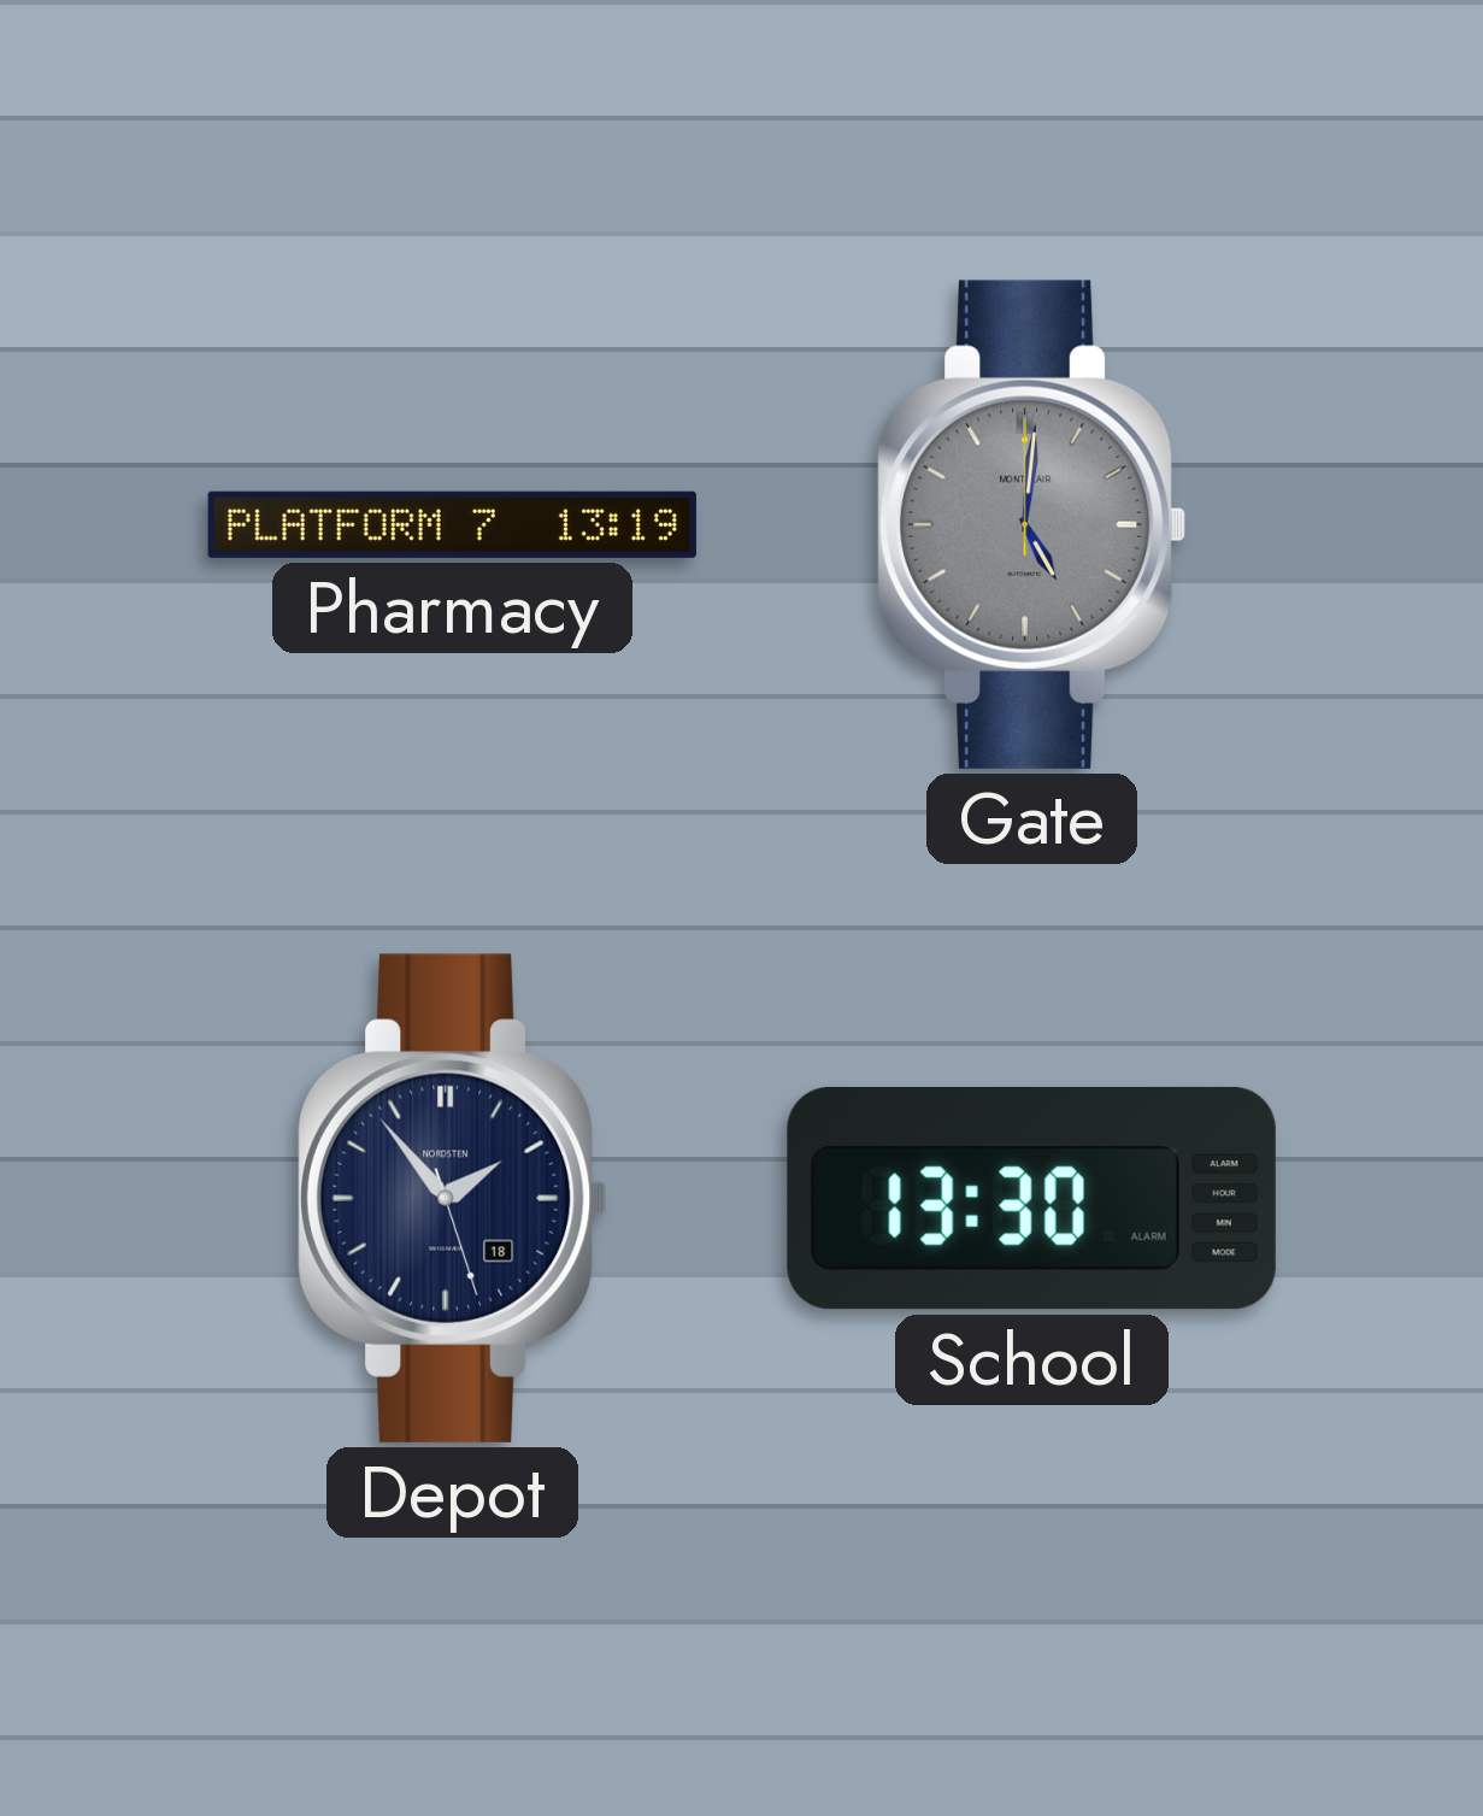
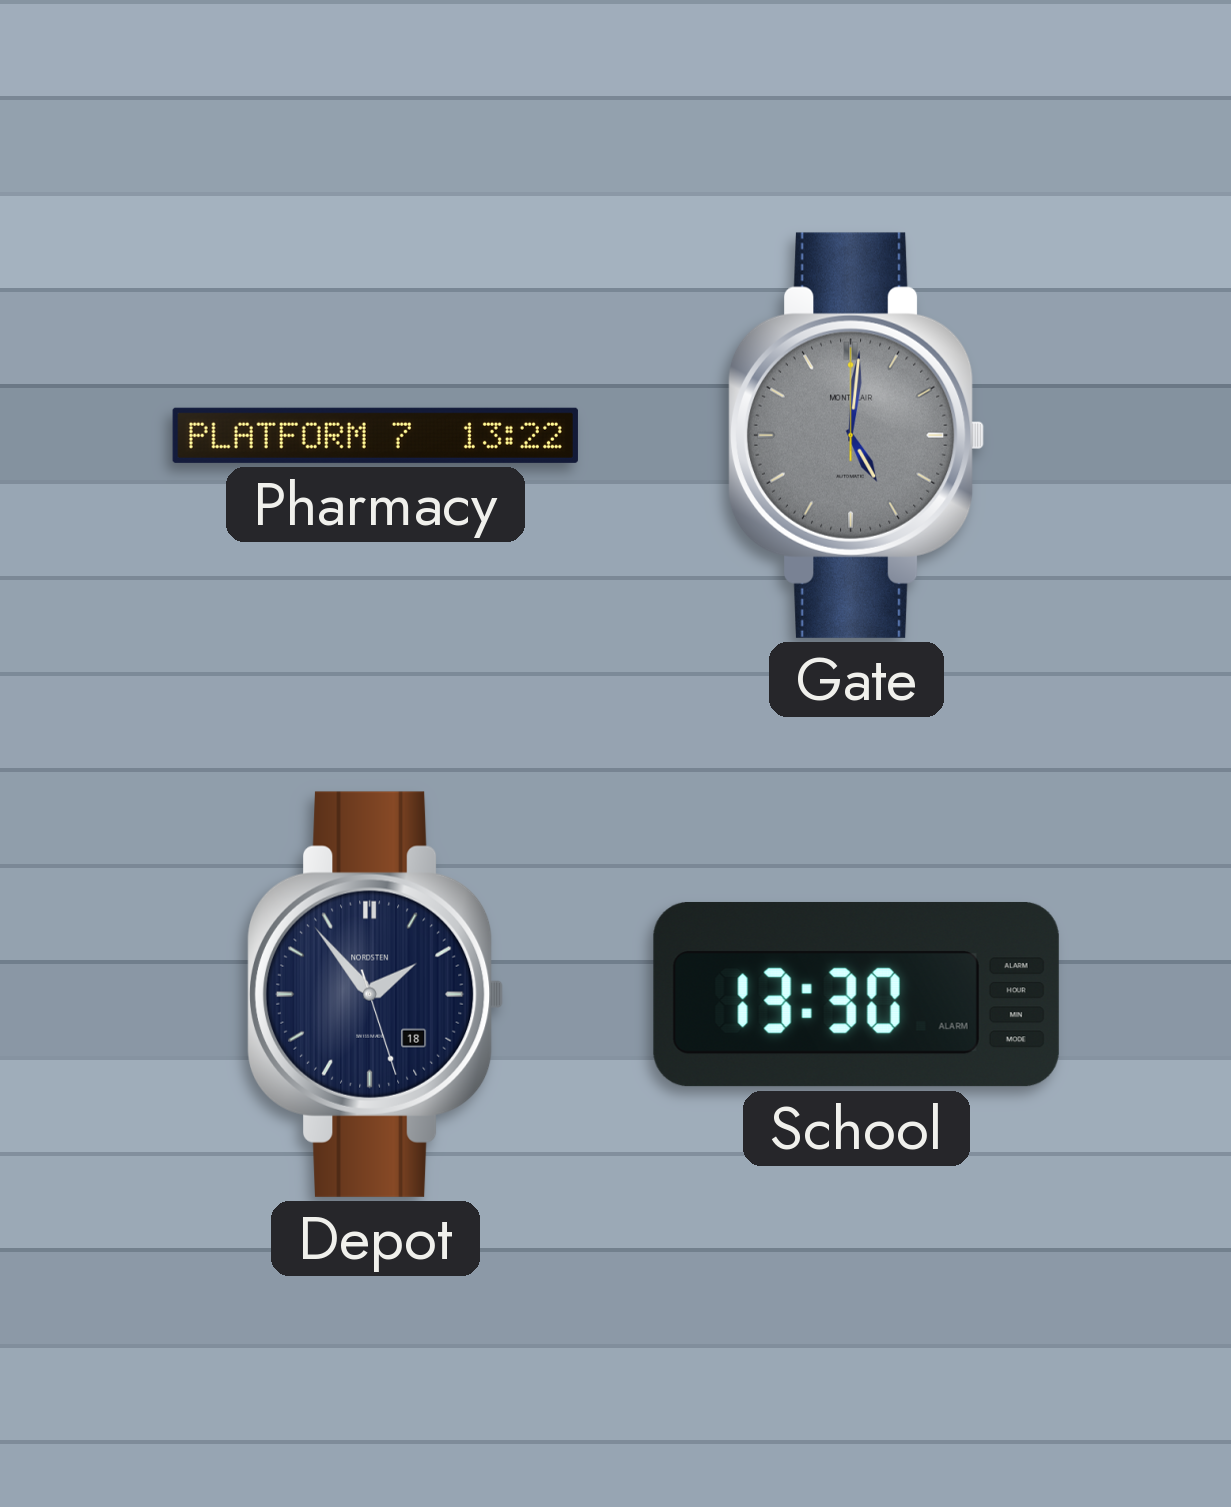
Pharmacy: 13:19 -> 13:22 (375, 435)
